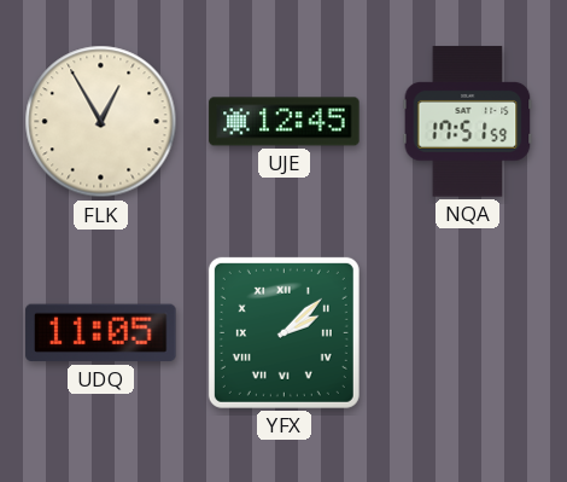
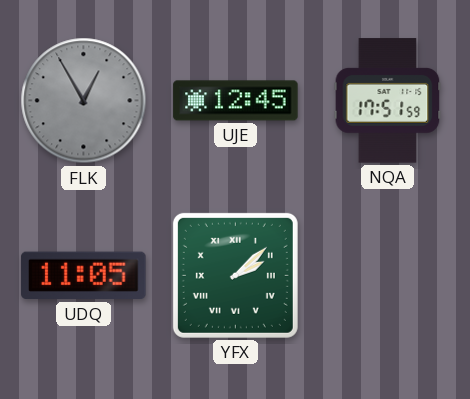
FLK dial: cream -> grey (84, 101)
